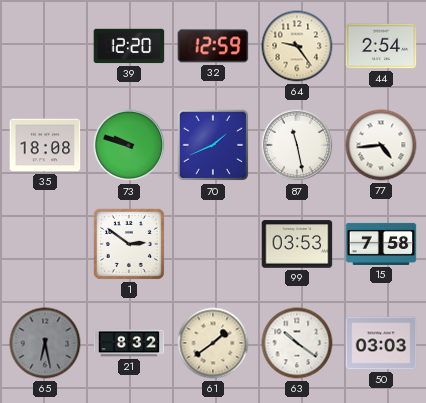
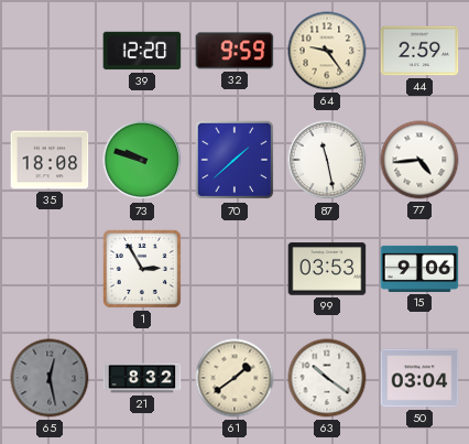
32: 12:59 -> 9:59 (234, 51)
44: 2:54 -> 2:59 (419, 51)
70: 1:41 -> 1:38 (234, 160)
1: 2:51 -> 2:55 (142, 269)
15: 7:58 -> 9:06 (419, 269)
65: 6:28 -> 12:28 (50, 378)
50: 03:03 -> 03:04 (419, 378)
